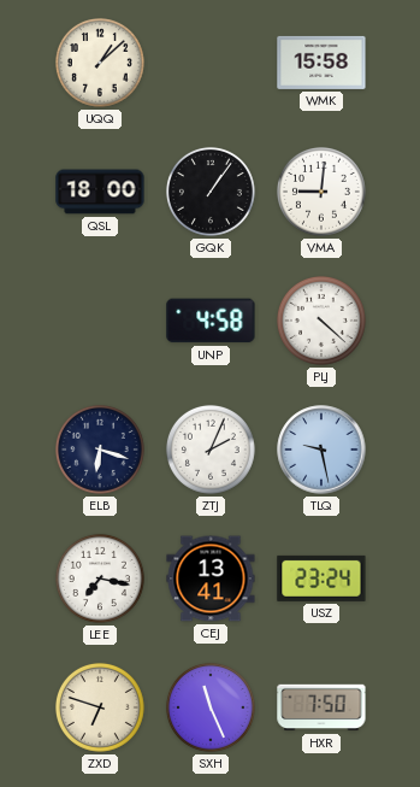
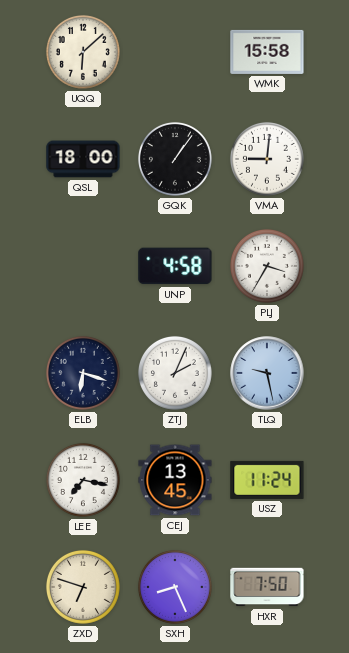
UQQ: 1:08 -> 6:08 (83, 52)
PLJ: 4:22 -> 3:35 (267, 266)
CEJ: 13:41 -> 13:45 (175, 480)
USZ: 23:24 -> 11:24 (267, 480)
SXH: 11:26 -> 8:26 (175, 587)
